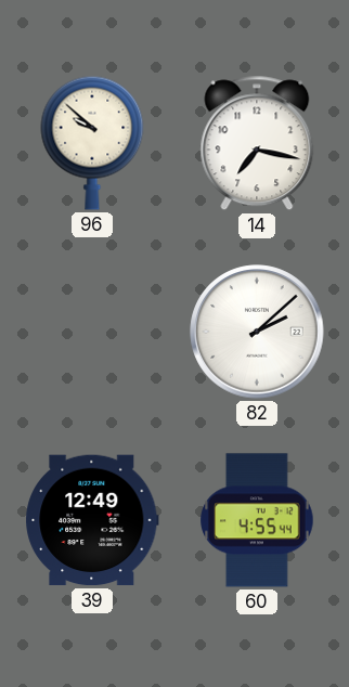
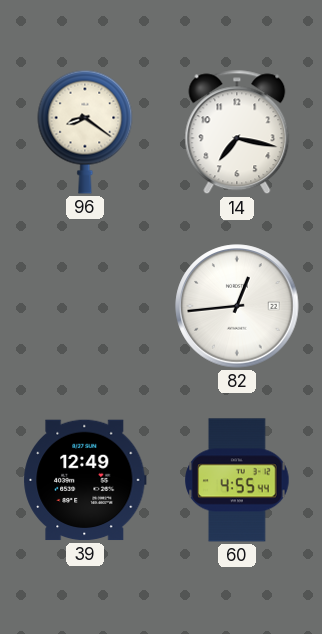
96: 9:52 -> 8:21 (85, 132)
82: 2:08 -> 12:44 (237, 306)
